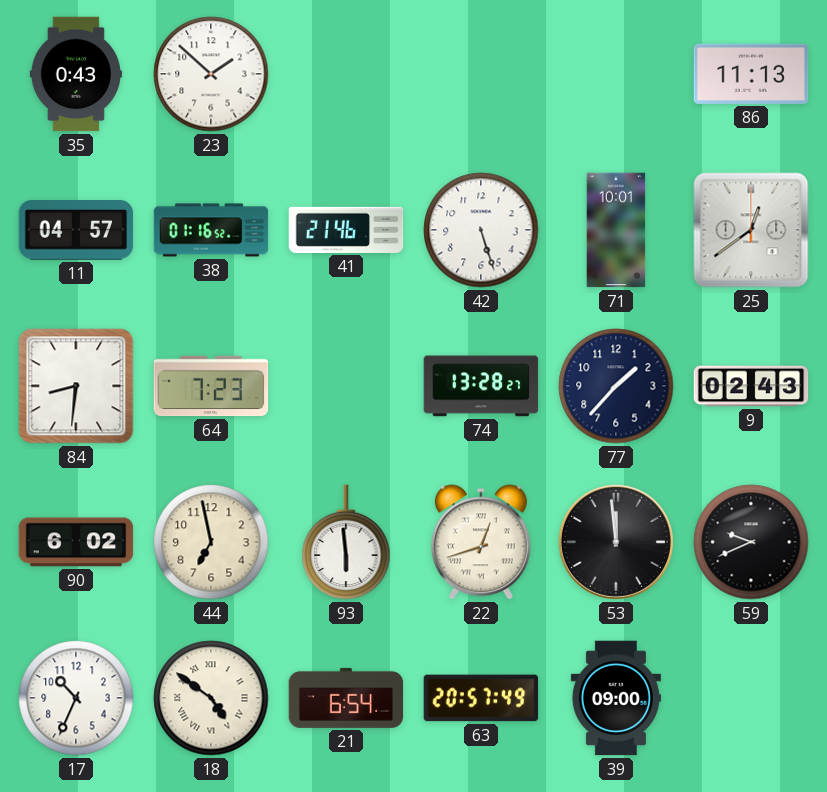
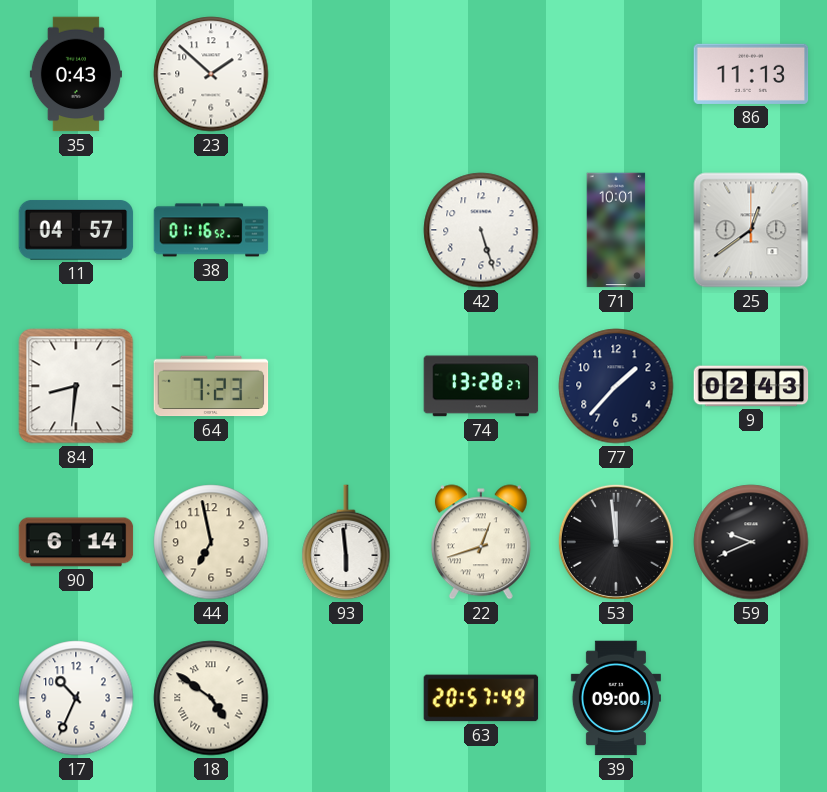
41: 21:46 -> none (346, 230)
90: 6:02 -> 6:14 (76, 542)
21: 6:54 -> none (346, 698)
